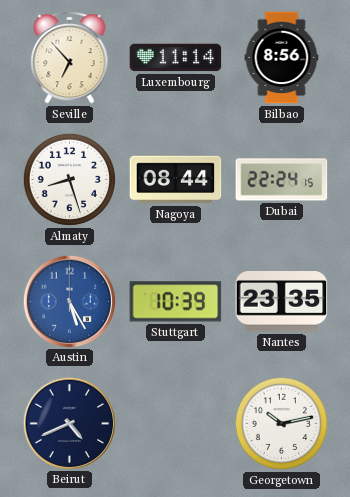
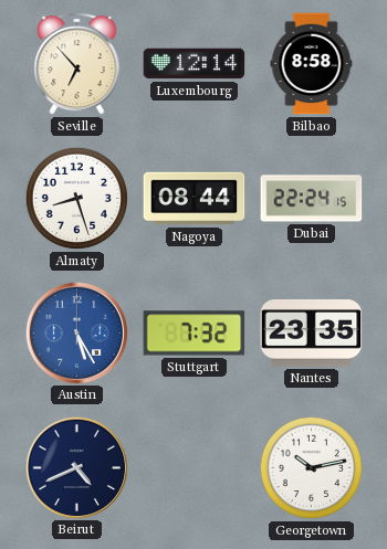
Luxembourg: 11:14 -> 12:14 (195, 64)
Bilbao: 8:56 -> 8:58 (312, 64)
Stuttgart: 10:39 -> 7:32 (195, 334)
